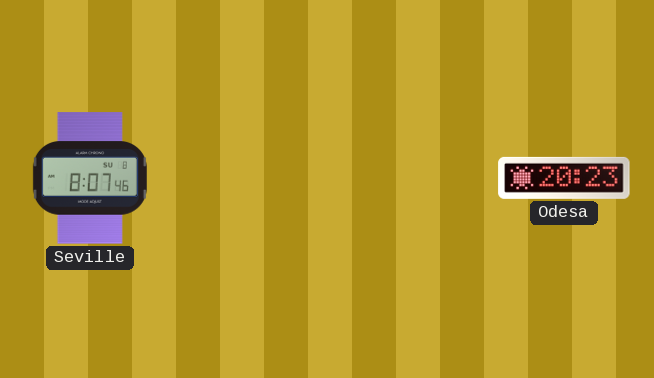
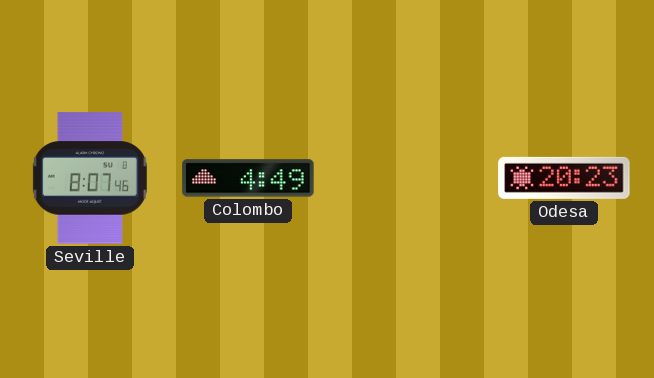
Colombo: none -> 4:49 (248, 178)
